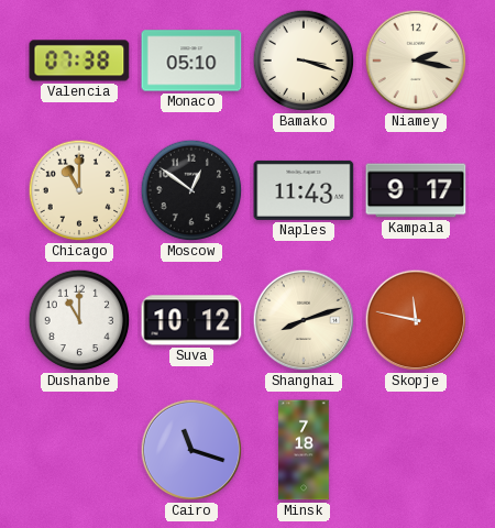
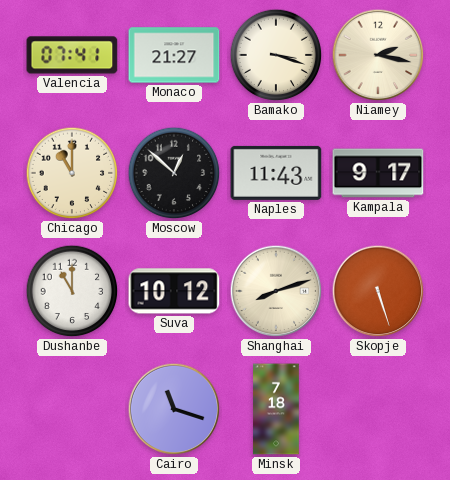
Valencia: 07:38 -> 07:41 (72, 55)
Monaco: 05:10 -> 21:27 (174, 55)
Moscow: 12:51 -> 12:52 (174, 173)
Skopje: 11:47 -> 5:27 (378, 291)
